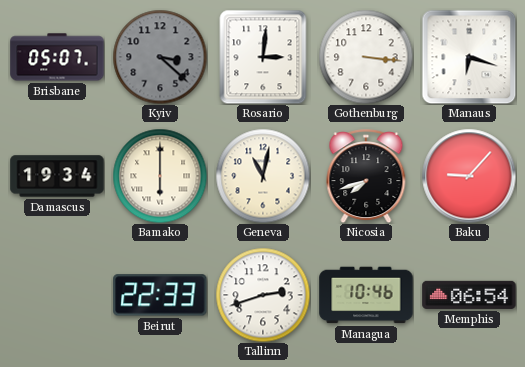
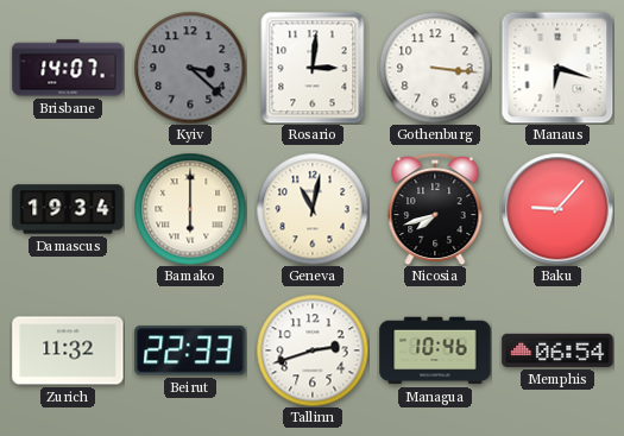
Brisbane: 05:07 -> 14:07 (68, 68)
Zurich: none -> 11:32 (68, 350)
